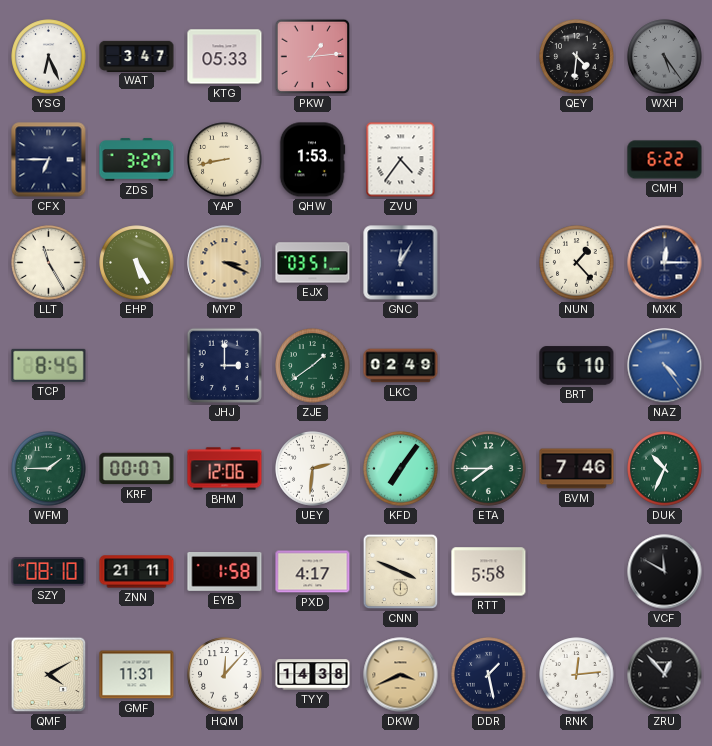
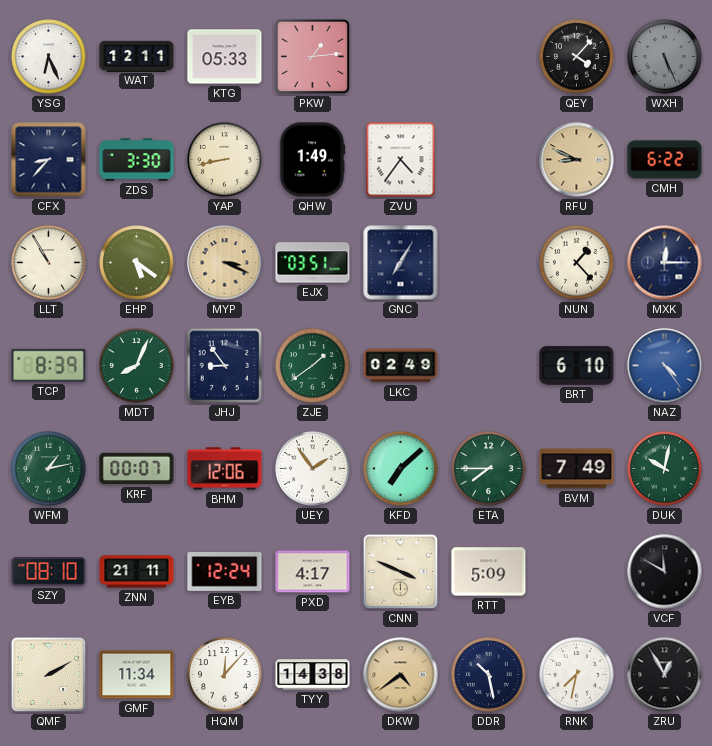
WAT: 3:47 -> 12:11 (137, 56)
QEY: 4:31 -> 4:07 (577, 57)
WXH: 5:24 -> 5:26 (665, 57)
CFX: 6:45 -> 8:37 (49, 160)
ZDS: 3:27 -> 3:30 (137, 160)
QHW: 1:53 -> 1:49 (312, 160)
RFU: none -> 8:49 (577, 160)
LLT: 11:25 -> 10:55 (49, 263)
EHP: 5:25 -> 5:21 (137, 263)
GNC: 12:05 -> 7:05 (401, 263)
TCP: 8:45 -> 8:39 (49, 365)
MDT: none -> 8:04 (137, 366)
JHJ: 3:00 -> 8:54 (225, 366)
WFM: 1:45 -> 1:13 (49, 469)
UEY: 2:31 -> 1:54 (313, 469)
KFD: 7:06 -> 7:08 (401, 469)
BVM: 7:46 -> 7:49 (577, 469)
DUK: 10:34 -> 10:02 (665, 469)
EYB: 1:58 -> 12:24 (225, 572)
RTT: 5:58 -> 5:09 (489, 572)
QMF: 4:10 -> 2:10 (49, 675)
GMF: 11:31 -> 11:34 (137, 675)
DKW: 3:41 -> 4:39 (401, 675)
DDR: 1:28 -> 10:28 (489, 675)
RNK: 12:14 -> 7:32 (577, 675)
ZRU: 12:53 -> 12:55 (665, 675)
